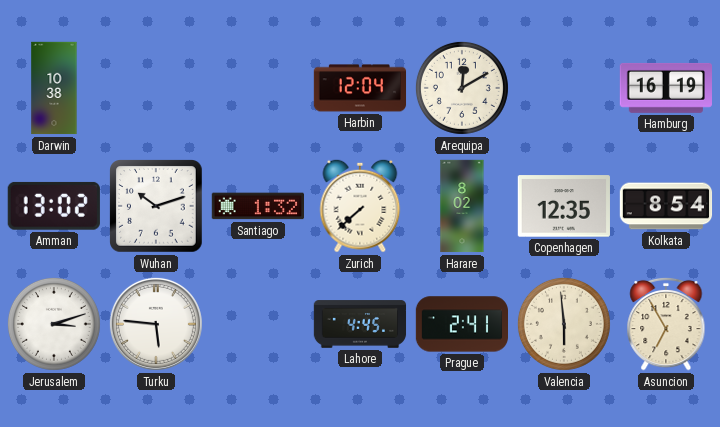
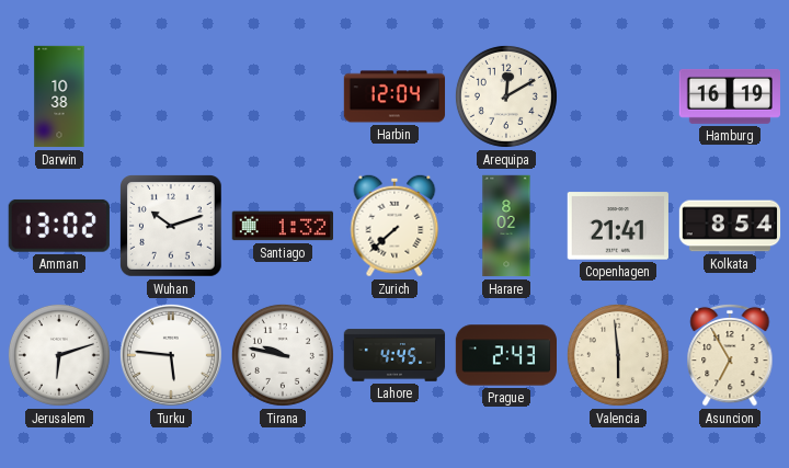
Copenhagen: 12:35 -> 21:41 (618, 226)
Jerusalem: 3:12 -> 6:12 (59, 355)
Tirana: none -> 9:47 (283, 355)
Prague: 2:41 -> 2:43 (506, 355)
